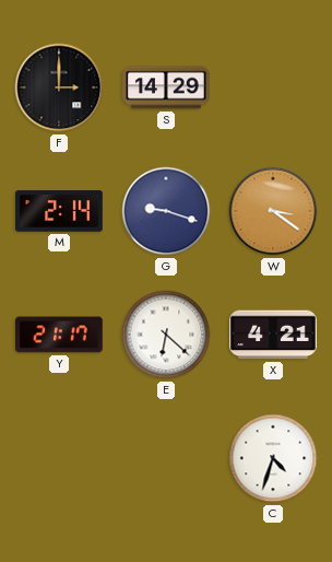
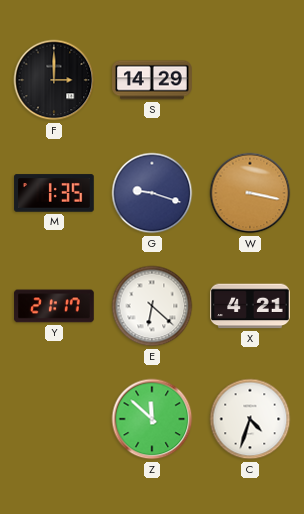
M: 2:14 -> 1:35 (54, 193)
W: 3:21 -> 3:17 (250, 193)
Z: none -> 11:52 (152, 419)
